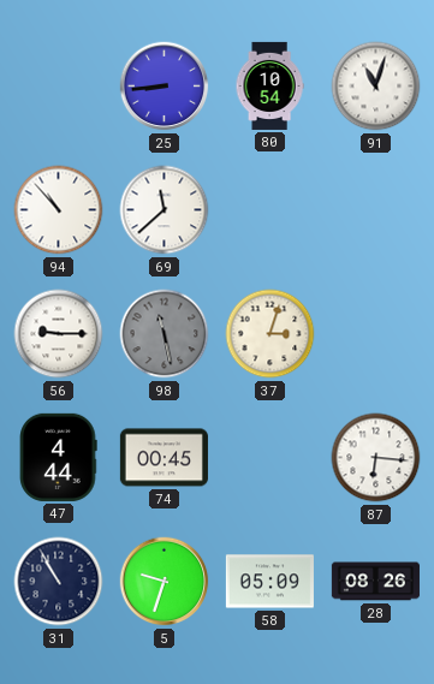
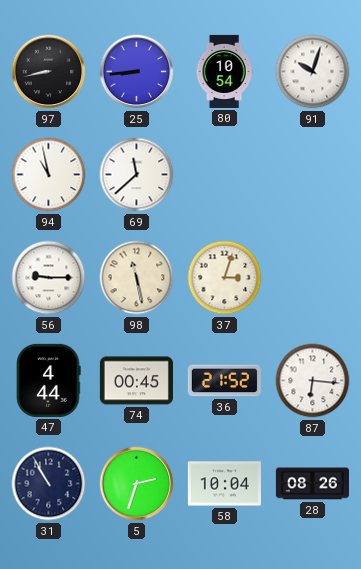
97: none -> 8:43 (49, 72)
91: 11:03 -> 10:03 (313, 72)
94: 10:53 -> 10:58 (49, 175)
98 dial: grey -> cream (137, 278)
36: none -> 21:52 (224, 381)
5: 9:33 -> 2:33 (137, 484)
58: 05:09 -> 10:04 (224, 484)
